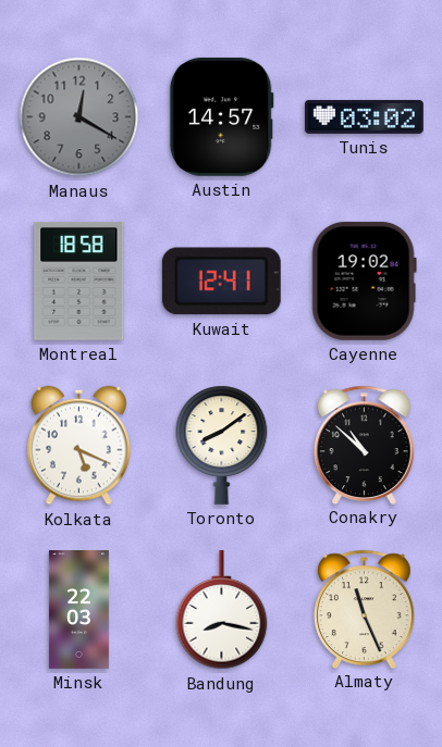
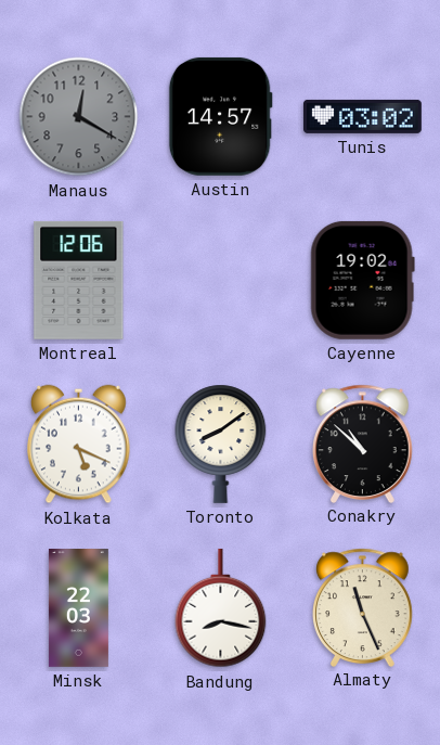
Montreal: 18:58 -> 12:06 (79, 280)
Kuwait: 12:41 -> none (221, 282)
